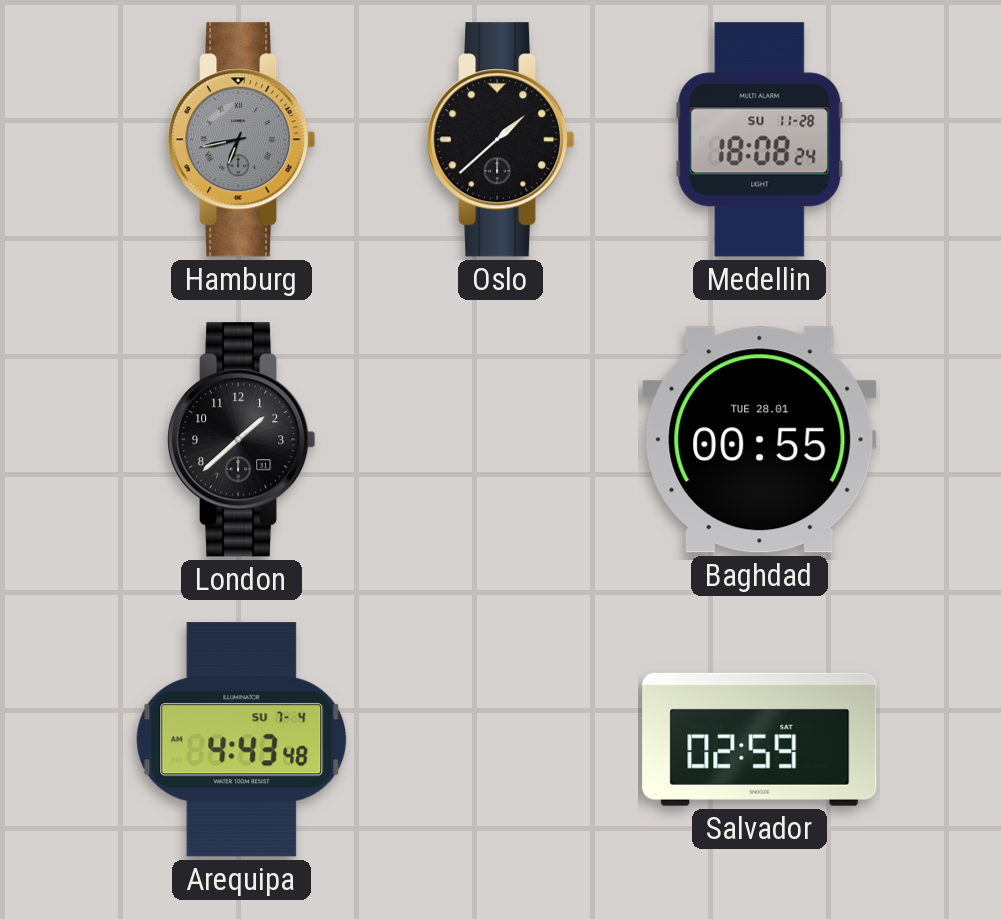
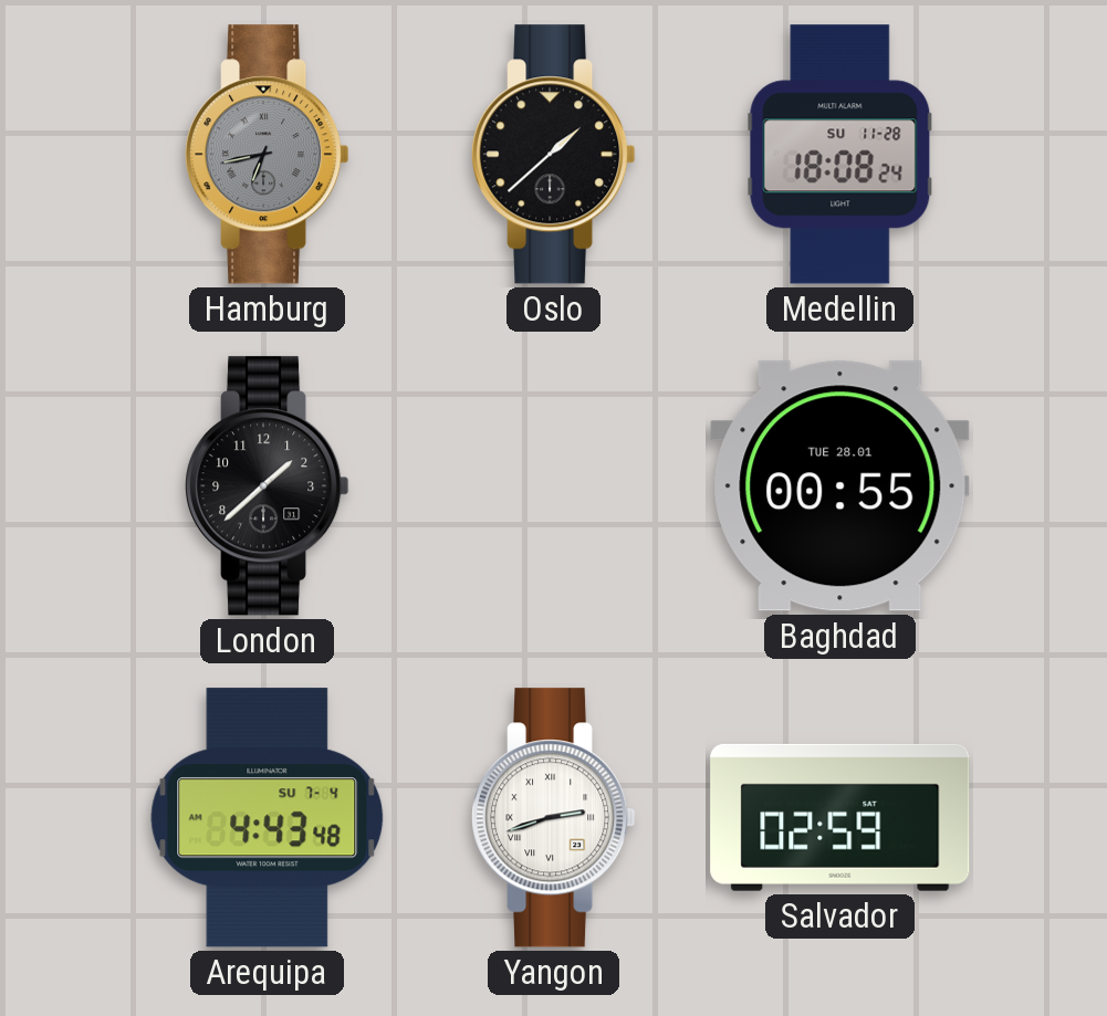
Yangon: none -> 2:42 (554, 818)
